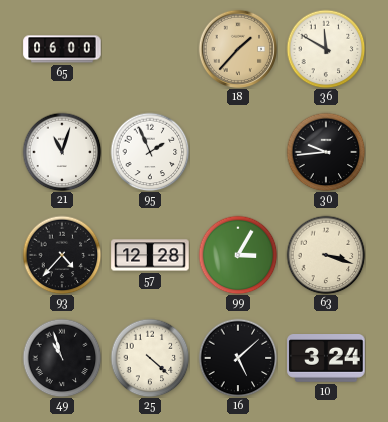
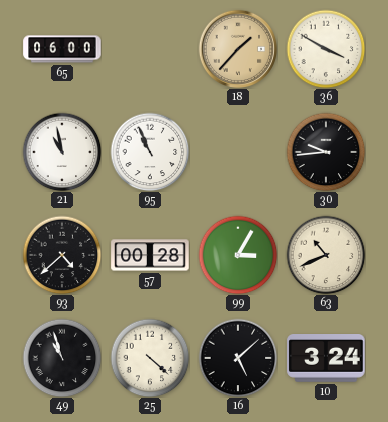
36: 11:50 -> 3:50 (326, 49)
21: 11:03 -> 10:58 (62, 152)
95: 1:56 -> 10:56 (150, 152)
93: 4:37 -> 4:38 (62, 255)
57: 12:28 -> 00:28 (150, 255)
63: 3:18 -> 10:41 (326, 255)
